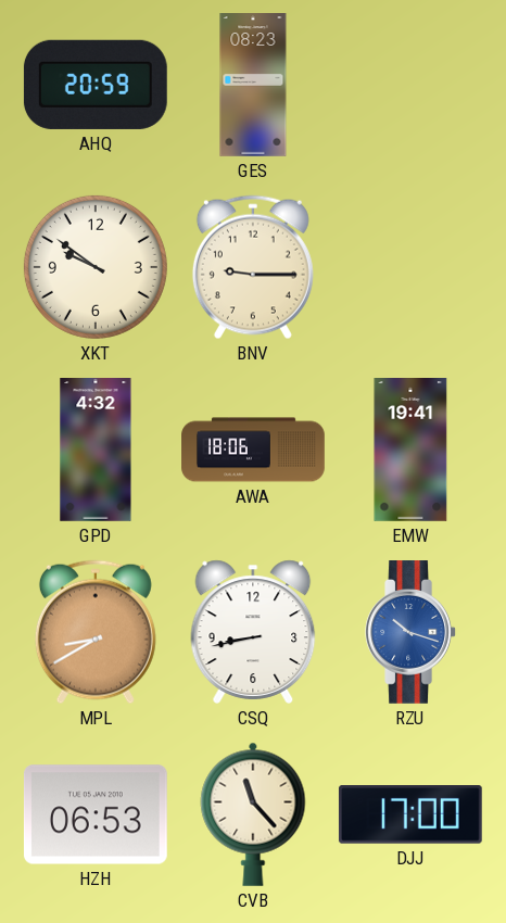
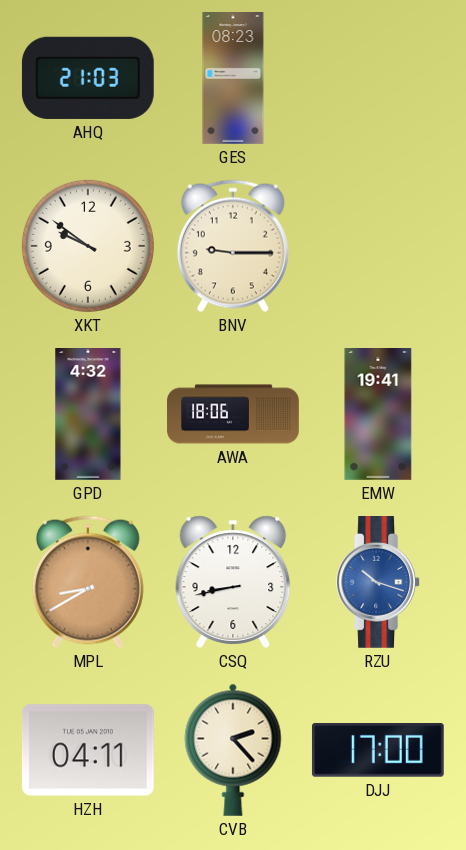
AHQ: 20:59 -> 21:03 (88, 78)
HZH: 06:53 -> 04:11 (88, 750)
CVB: 11:23 -> 2:23 (233, 750)
